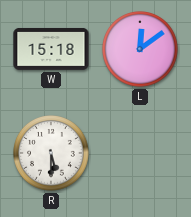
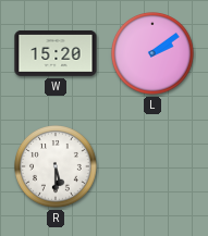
W: 15:18 -> 15:20 (56, 53)
L: 12:09 -> 2:09 (154, 54)
